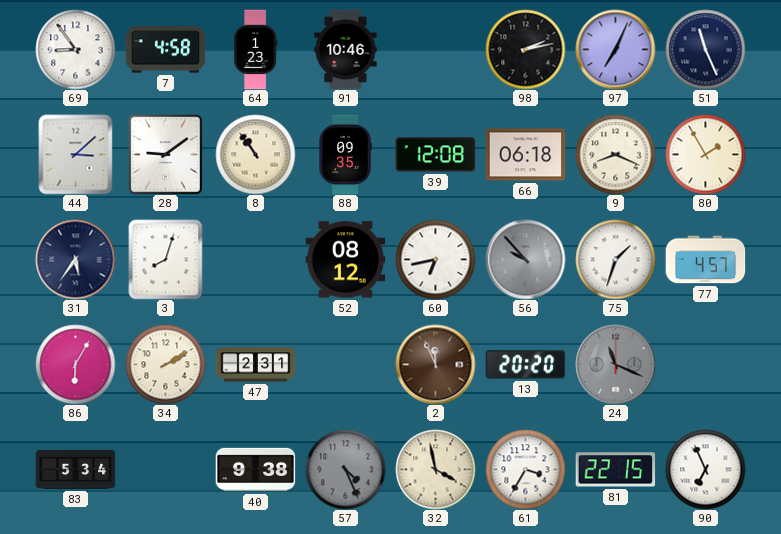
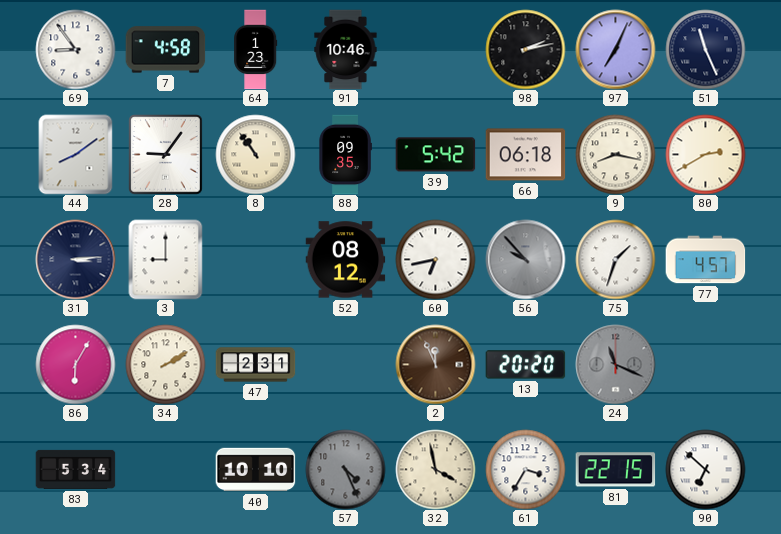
44: 3:08 -> 8:09 (76, 154)
28: 9:09 -> 9:06 (166, 154)
39: 12:08 -> 5:42 (435, 155)
9: 8:19 -> 8:17 (615, 154)
80: 1:55 -> 2:40 (705, 154)
31: 5:36 -> 3:14 (75, 259)
3: 8:03 -> 9:00 (166, 259)
40: 9:38 -> 10:10 (255, 470)
90: 6:56 -> 6:52 (705, 469)
